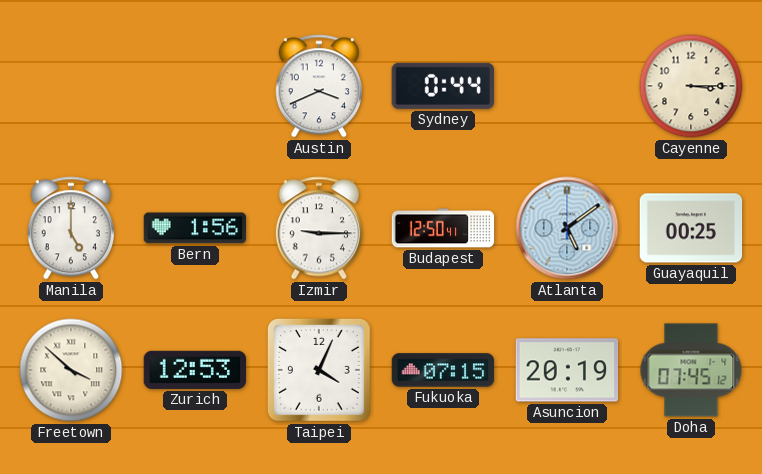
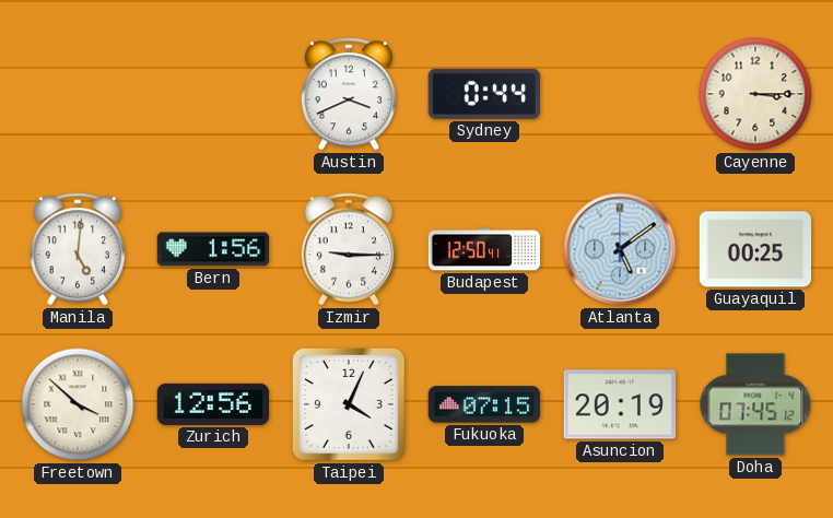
Manila: 5:00 -> 5:01 (78, 249)
Zurich: 12:53 -> 12:56 (213, 404)
